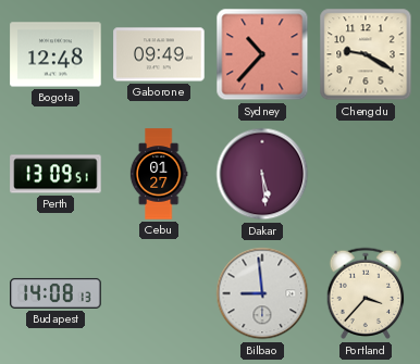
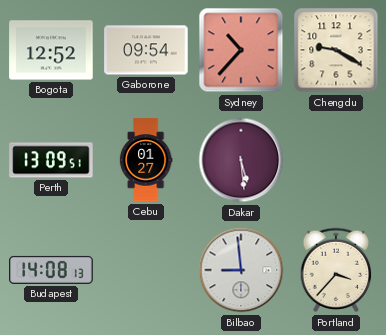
Bogota: 12:48 -> 12:52 (51, 50)
Gaborone: 09:49 -> 09:54 (146, 50)
